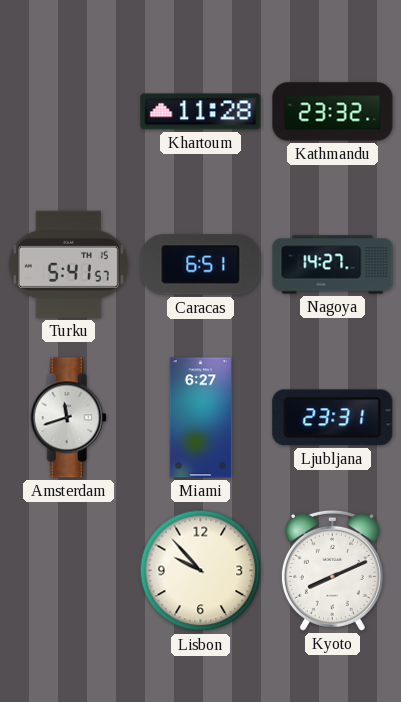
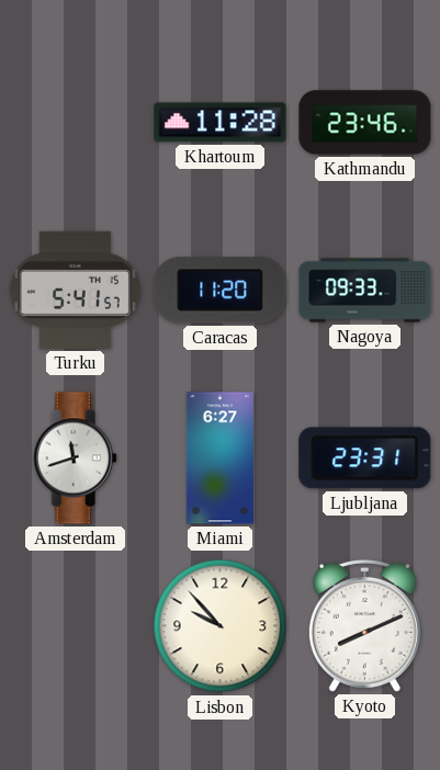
Kathmandu: 23:32 -> 23:46 (365, 123)
Caracas: 6:51 -> 11:20 (221, 291)
Nagoya: 14:27 -> 09:33 (365, 291)
